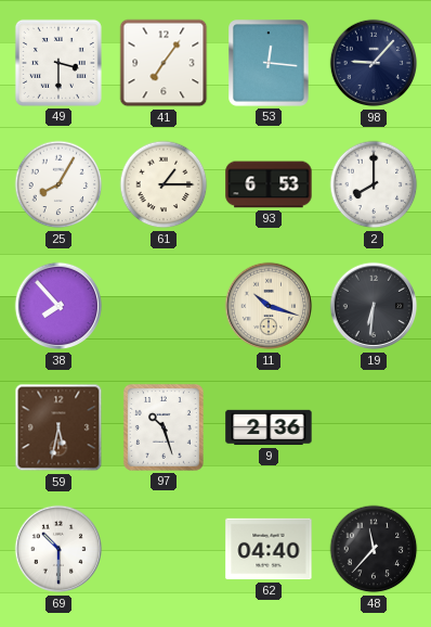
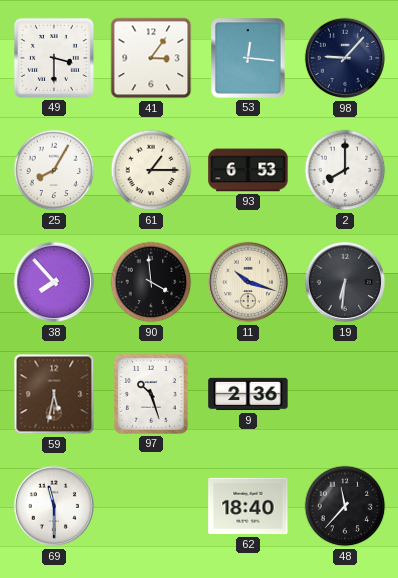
41: 7:06 -> 3:06 (151, 58)
90: none -> 3:59 (151, 282)
69: 10:30 -> 11:30 (54, 506)
62: 04:40 -> 18:40 (248, 506)
